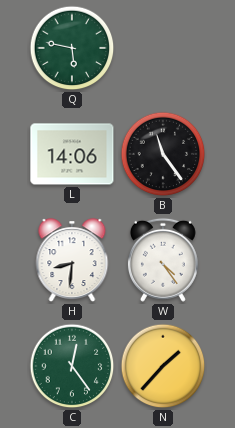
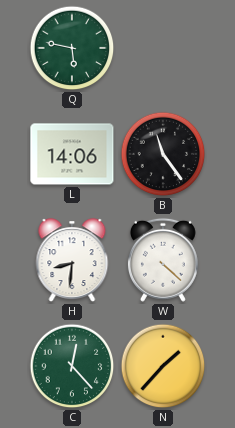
W: 4:24 -> 4:22 (163, 260)
C: 12:24 -> 12:23 (72, 366)
